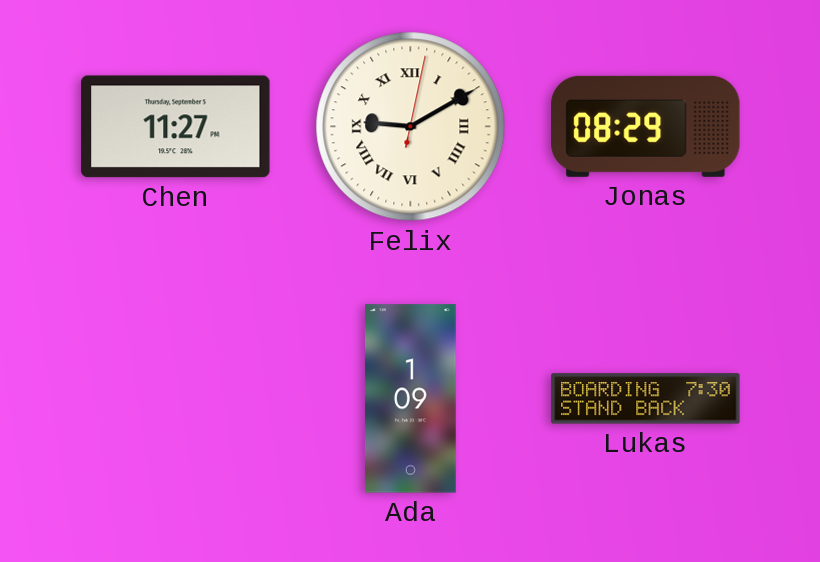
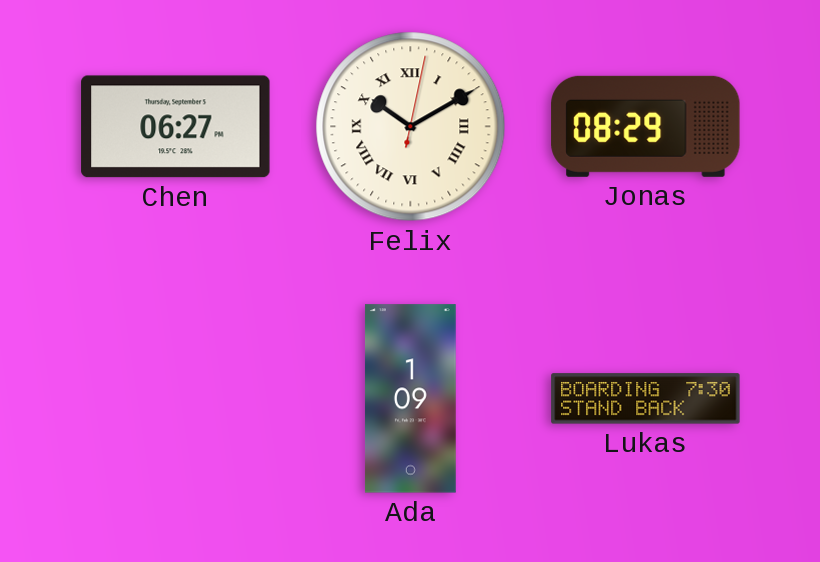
Chen: 11:27 -> 06:27 (176, 127)
Felix: 9:10 -> 10:10 (411, 127)
